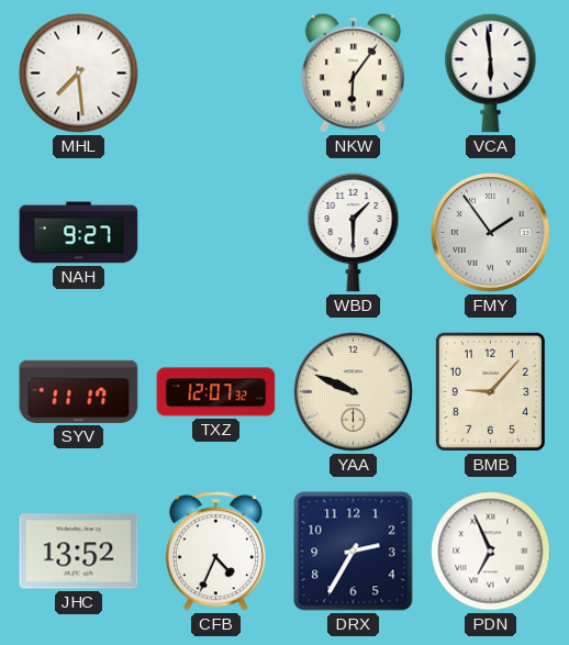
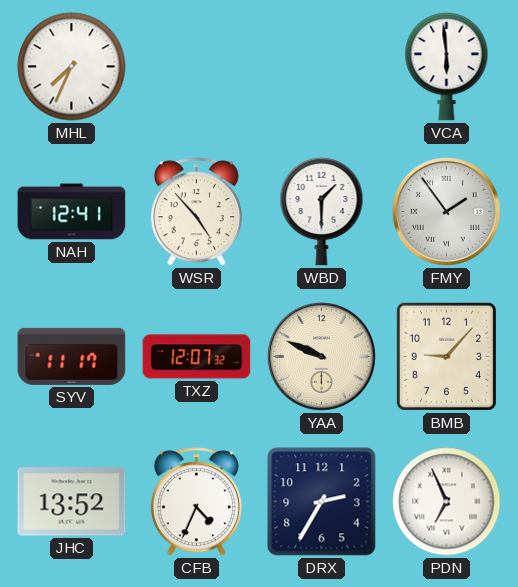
MHL: 7:29 -> 7:34 (72, 67)
NKW: 6:06 -> none (353, 73)
NAH: 9:27 -> 12:41 (72, 212)
WSR: none -> 4:53 (196, 212)
